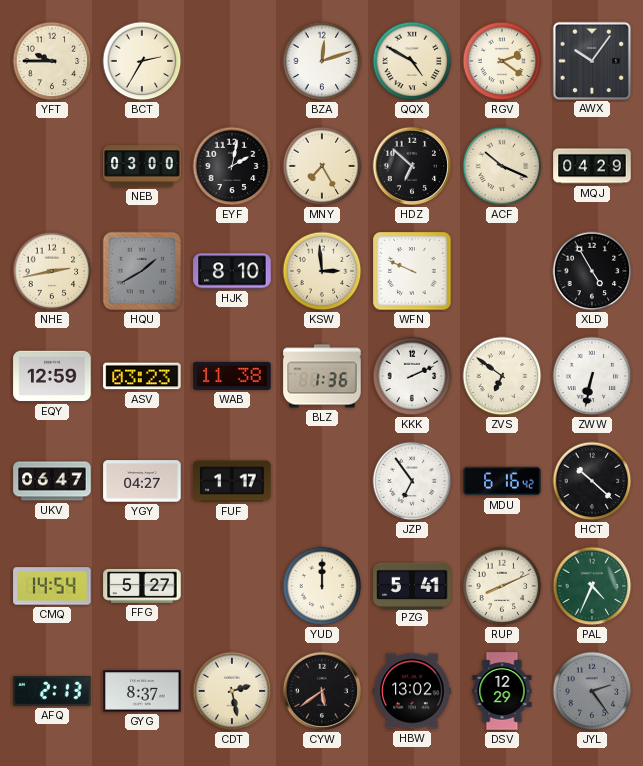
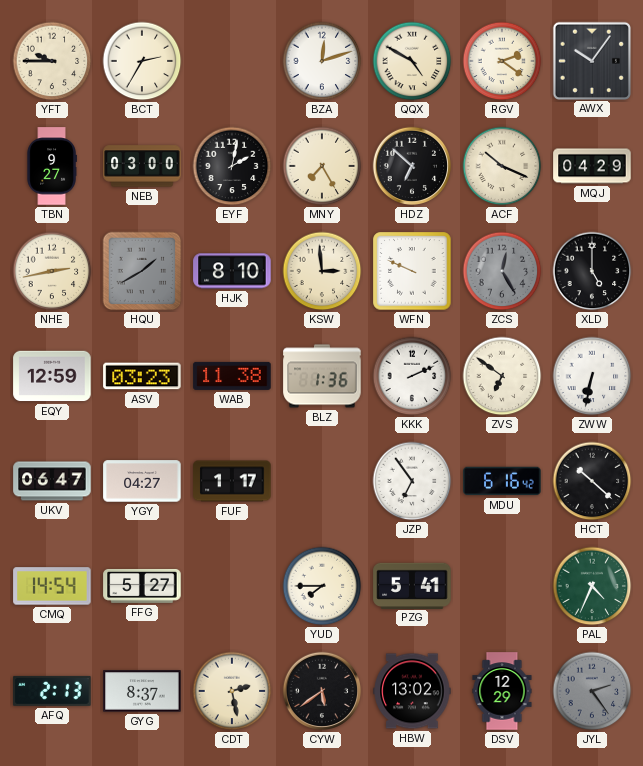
TBN: none -> 9:27 (52, 166)
ZCS: none -> 12:25 (502, 271)
XLD: 4:55 -> 5:00 (592, 271)
YUD: 12:00 -> 7:45 (322, 586)
RUP: 8:11 -> none (502, 586)
